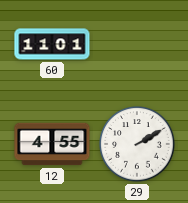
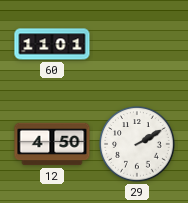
12: 4:55 -> 4:50 (52, 144)
